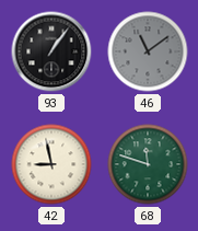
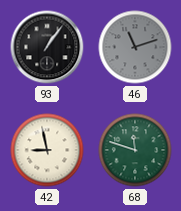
46: 11:09 -> 11:12 (135, 47)
